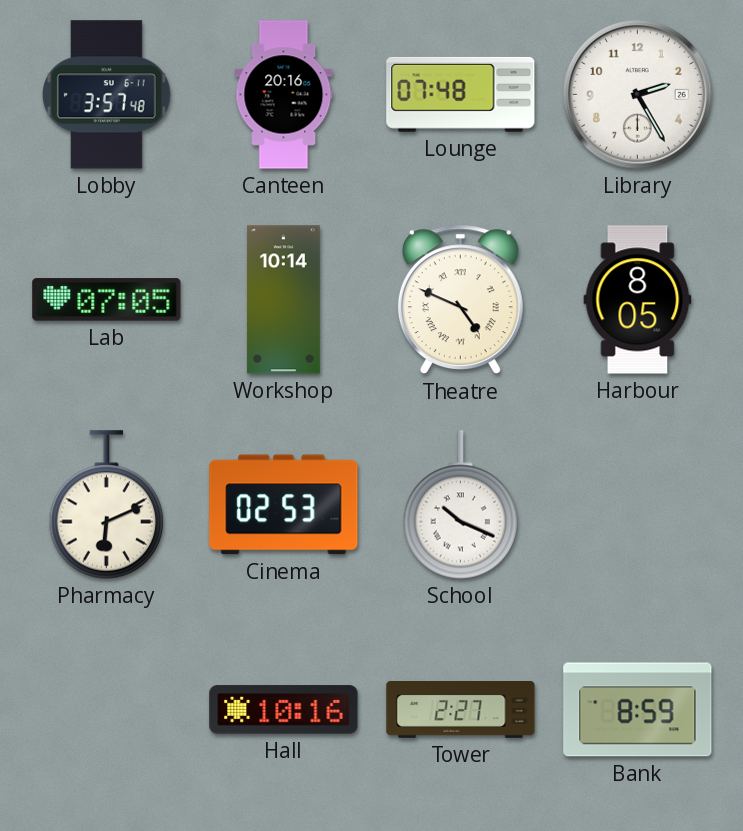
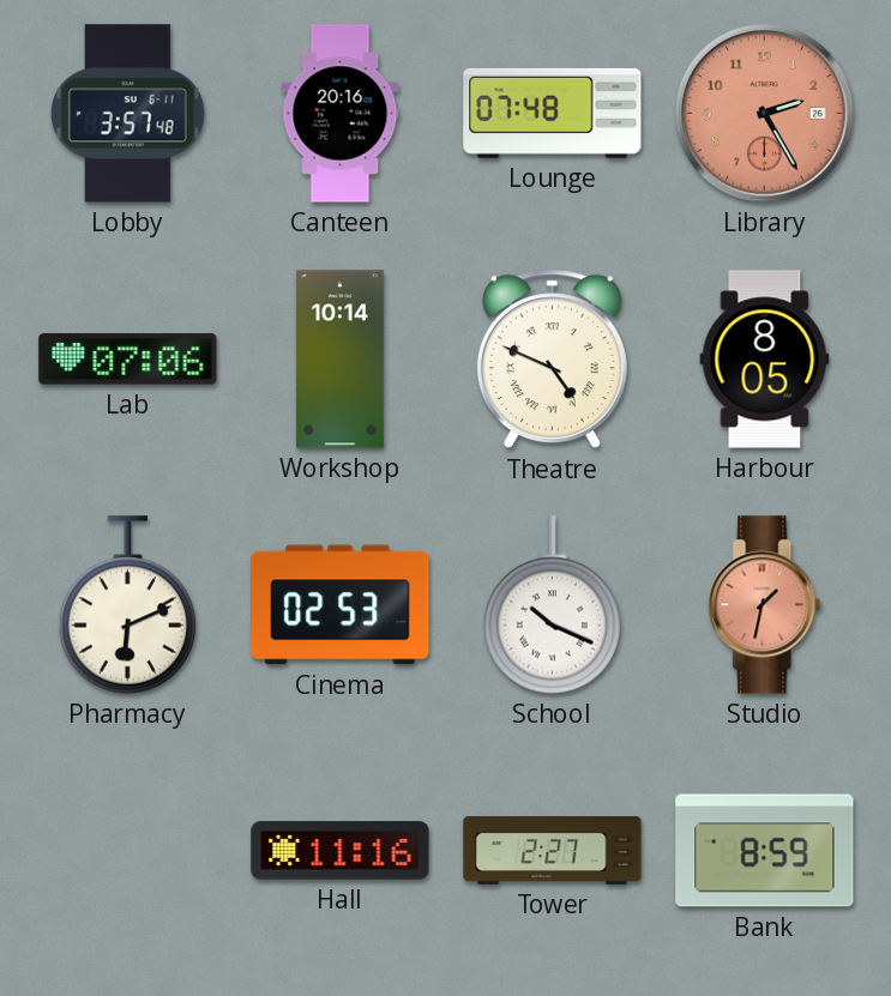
Library dial: white -> salmon (764, 113)
Lab: 07:05 -> 07:06 (128, 360)
Studio: none -> 1:32 (765, 605)
Hall: 10:16 -> 11:16 (341, 851)
